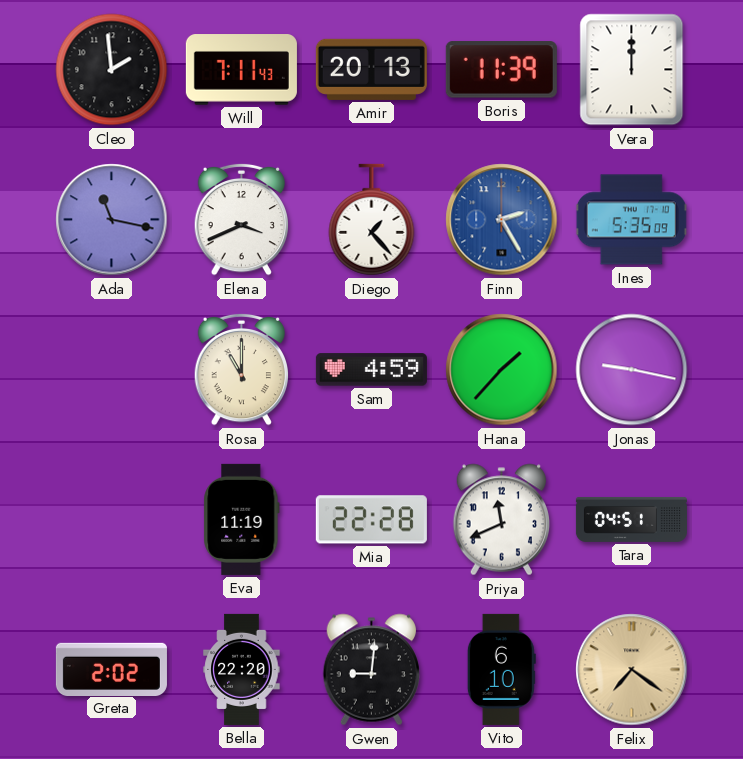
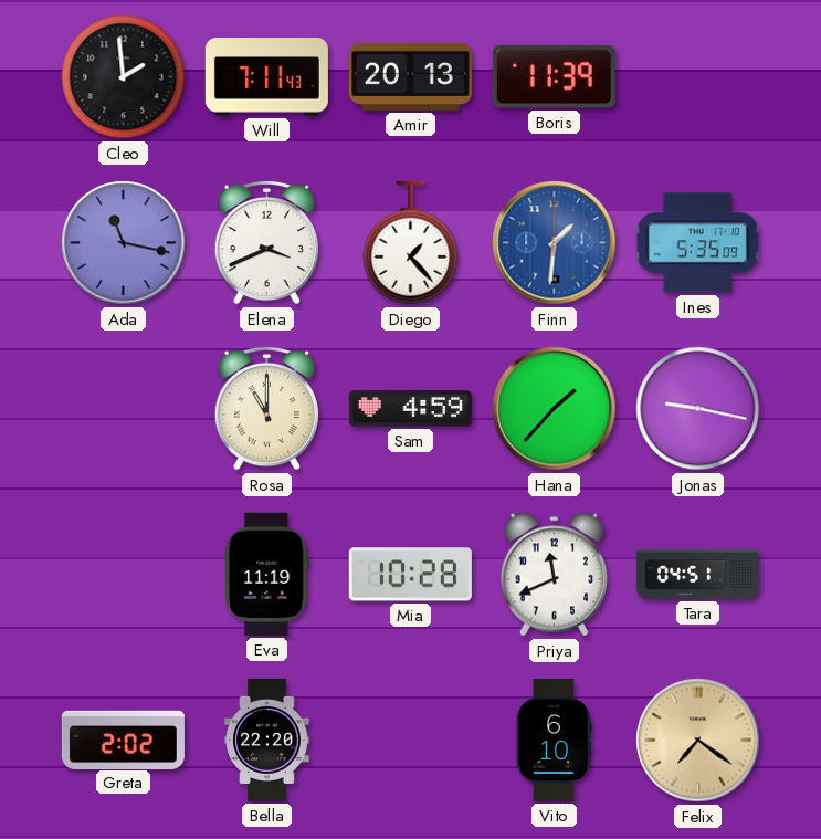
Vera: 12:00 -> none (632, 70)
Finn: 2:25 -> 1:31 (555, 243)
Mia: 22:28 -> 10:28 (410, 575)
Gwen: 9:01 -> none (371, 670)
